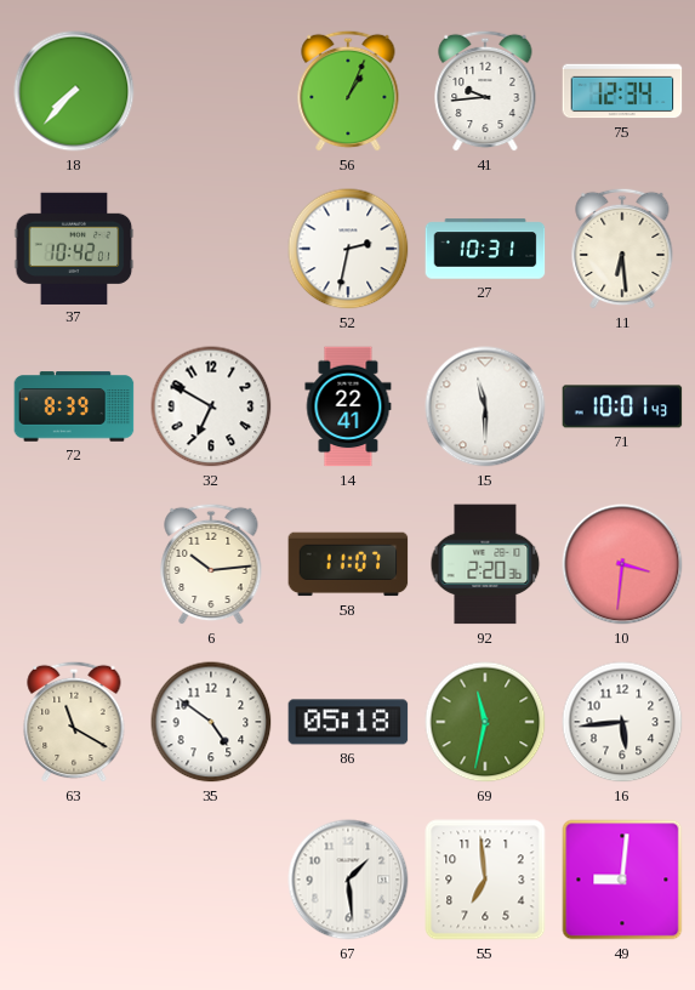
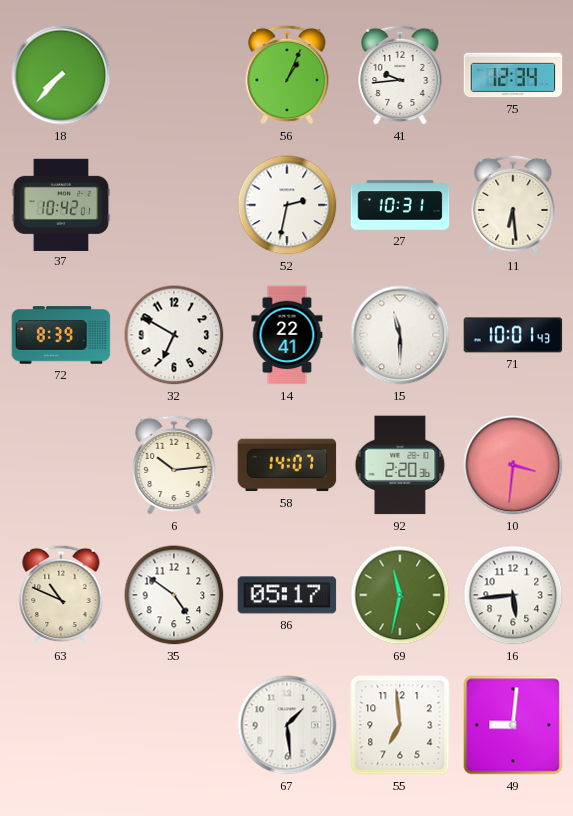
58: 11:07 -> 14:07 (287, 465)
63: 11:20 -> 10:49 (61, 595)
86: 05:18 -> 05:17 (287, 595)
